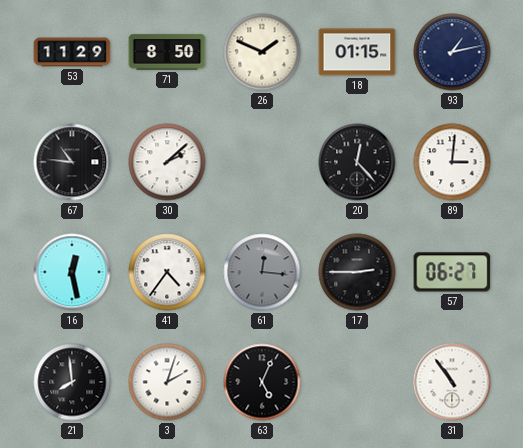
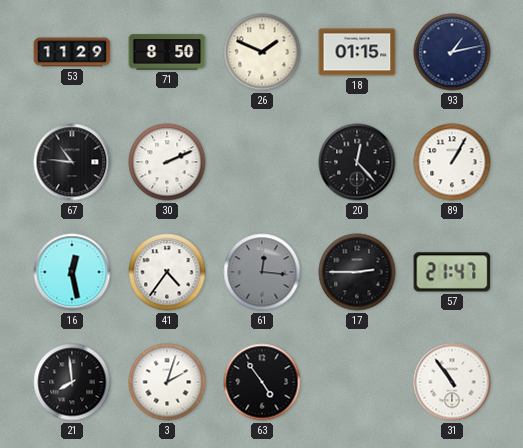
30: 2:08 -> 2:11 (167, 162)
89: 3:01 -> 1:05 (452, 162)
57: 06:27 -> 21:47 (452, 272)
63: 5:04 -> 4:54 (262, 382)
